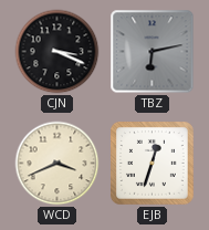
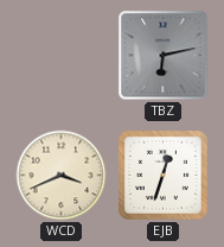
CJN: 3:19 -> none (58, 52)
